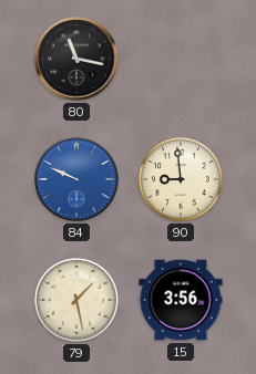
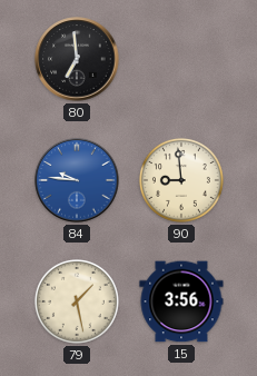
80: 11:17 -> 6:59 (77, 59)
84: 9:49 -> 9:46 (77, 180)
